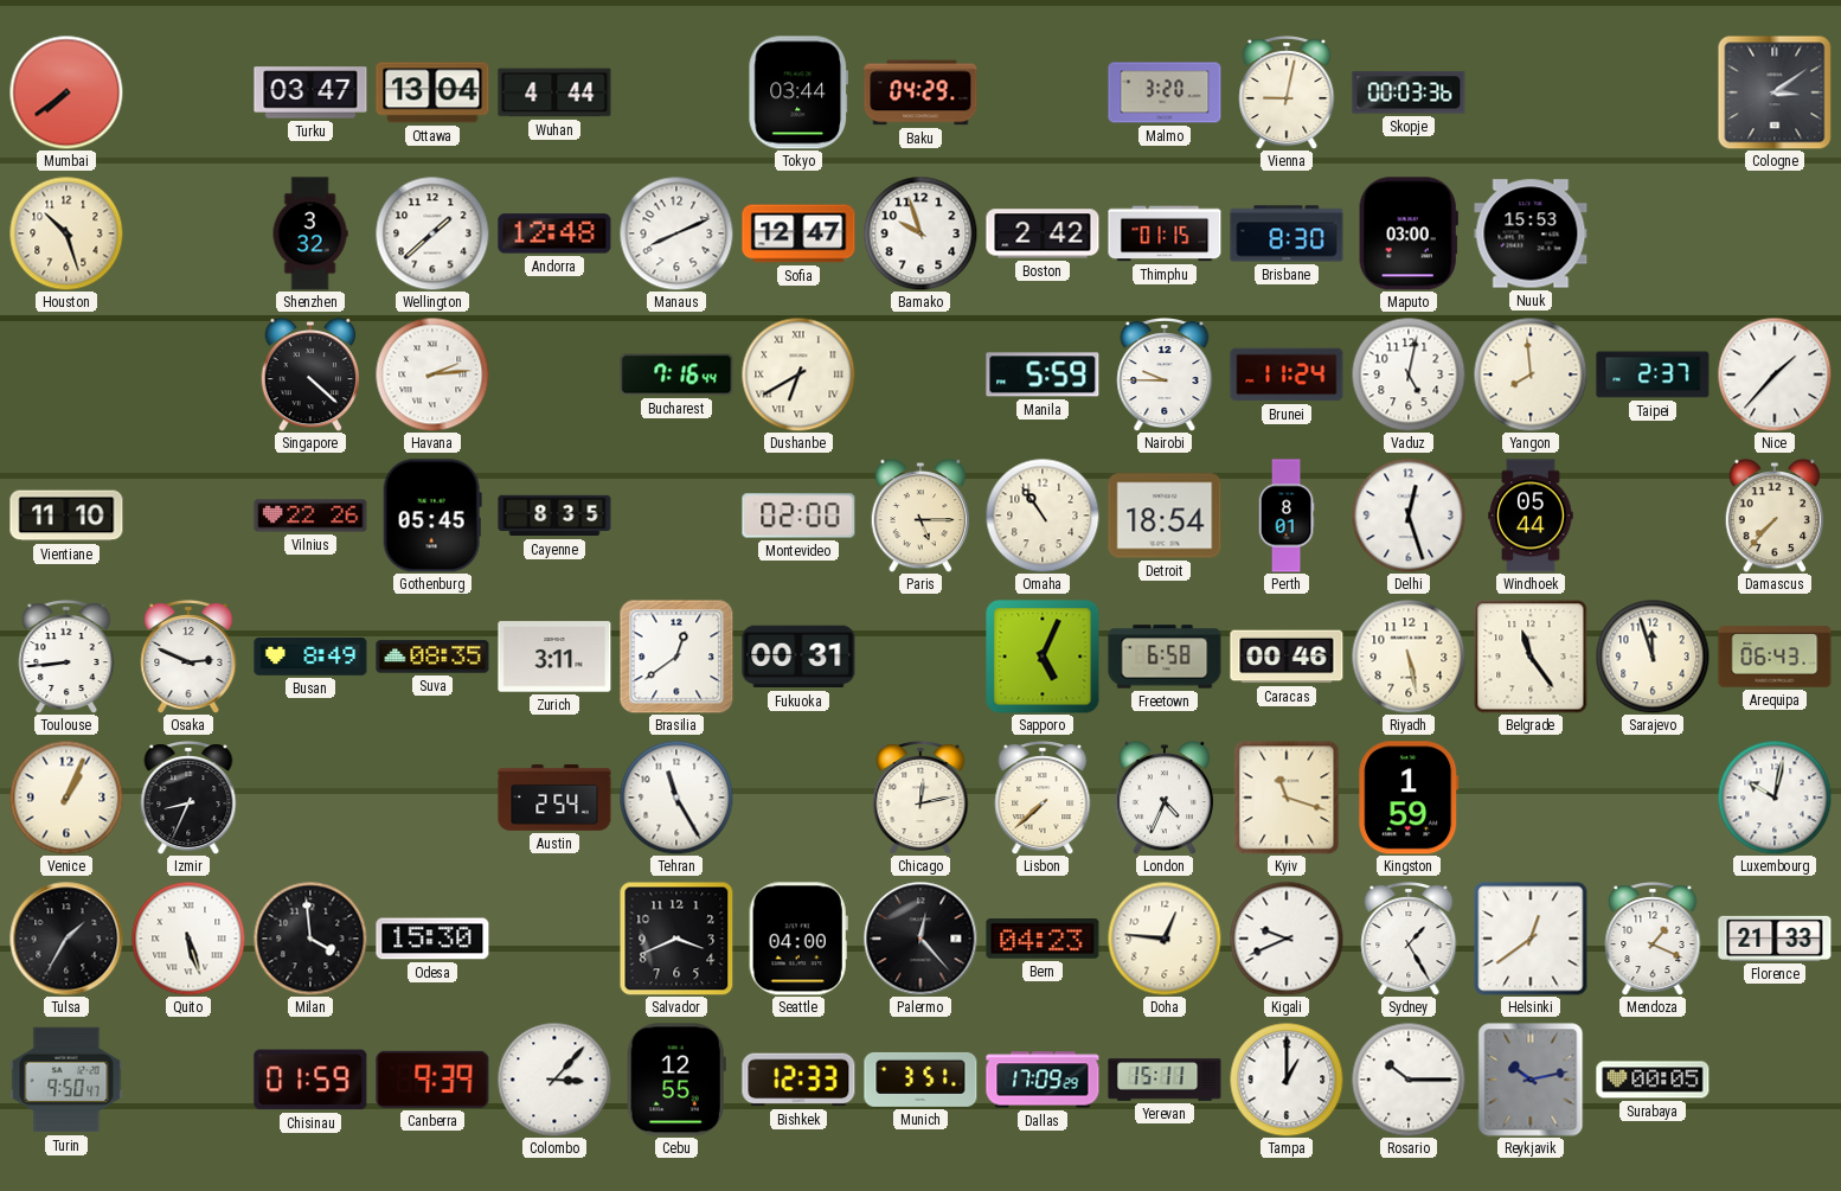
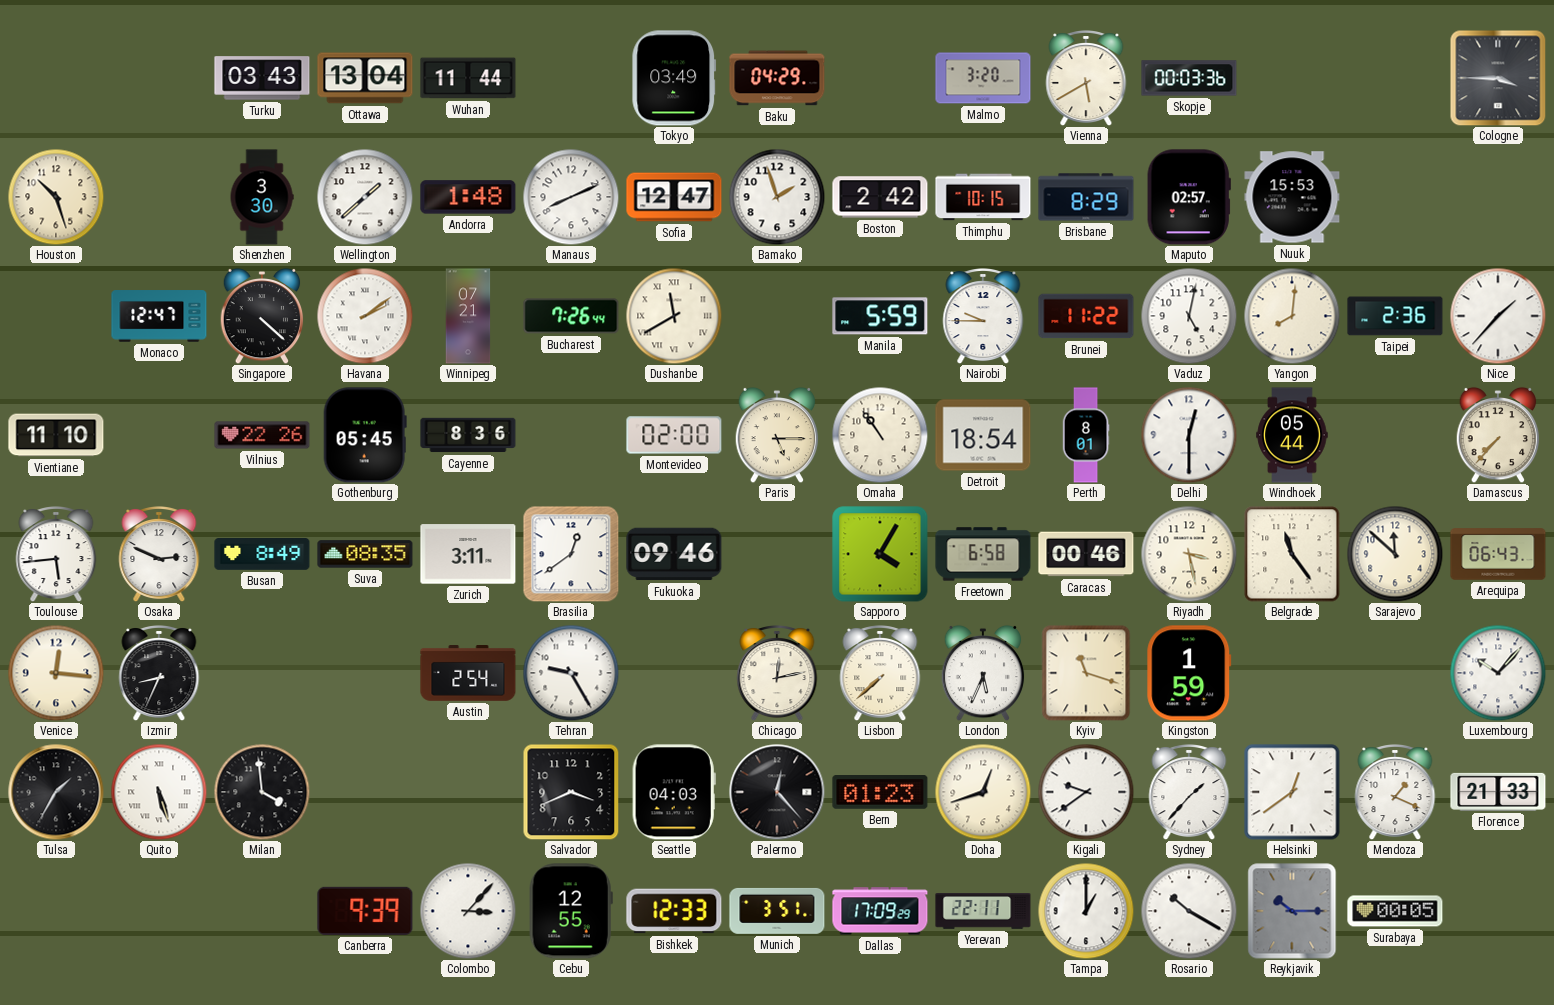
Mumbai: 7:39 -> none (66, 92)
Turku: 03:47 -> 03:43 (262, 78)
Wuhan: 4:44 -> 11:44 (468, 78)
Tokyo: 03:44 -> 03:49 (674, 78)
Vienna: 9:02 -> 5:40 (1086, 79)
Cologne: 3:09 -> 3:45 (1498, 78)
Shenzhen: 3:32 -> 3:30 (262, 197)
Andorra: 12:48 -> 1:48 (468, 197)
Bamako: 9:57 -> 1:57 (777, 197)
Thimphu: 01:15 -> 10:15 (983, 197)
Brisbane: 8:30 -> 8:29 (1086, 197)
Maputo: 03:00 -> 02:57 (1189, 197)
Monaco: none -> 12:47 (159, 316)
Havana: 2:14 -> 2:09 (365, 316)
Winnipeg: none -> 07:21 (468, 316)
Bucharest: 7:16 -> 7:26 (571, 316)
Dushanbe: 6:40 -> 11:40 (674, 316)
Brunei: 11:24 -> 11:22 (1086, 316)
Yangon: 7:59 -> 8:01 (1292, 316)
Taipei: 2:37 -> 2:36 (1395, 316)
Cayenne: 8:35 -> 8:36 (468, 435)
Delhi: 12:27 -> 12:30 (1189, 435)
Toulouse: 8:44 -> 5:44 (56, 555)
Fukuoka: 00:31 -> 09:46 (674, 554)
Sapporo: 5:04 -> 4:05 (880, 554)
Riyadh: 5:28 -> 3:28 (1189, 554)
Sarajevo: 11:57 -> 11:52 (1395, 554)
Venice: 1:04 -> 12:16 (56, 673)
Tehran: 11:25 -> 9:25 (571, 673)
London: 4:34 -> 5:34 (983, 673)
Luxembourg: 10:02 -> 10:07 (1498, 673)
Odesa: 15:30 -> none (432, 939)
Seattle: 04:00 -> 04:03 (674, 792)
Bern: 04:23 -> 01:23 (880, 793)
Doha: 12:46 -> 12:42 (983, 792)
Kigali: 9:41 -> 9:39 (1086, 792)
Sydney: 1:25 -> 1:37 (1189, 793)
Turin: 9:50 -> none (66, 1080)
Chisinau: 01:59 -> none (310, 1080)
Yerevan: 15:11 -> 22:11 (983, 912)
Rosario: 10:15 -> 10:20 (1189, 911)
Reykjavik: 10:13 -> 10:15 (1292, 911)
